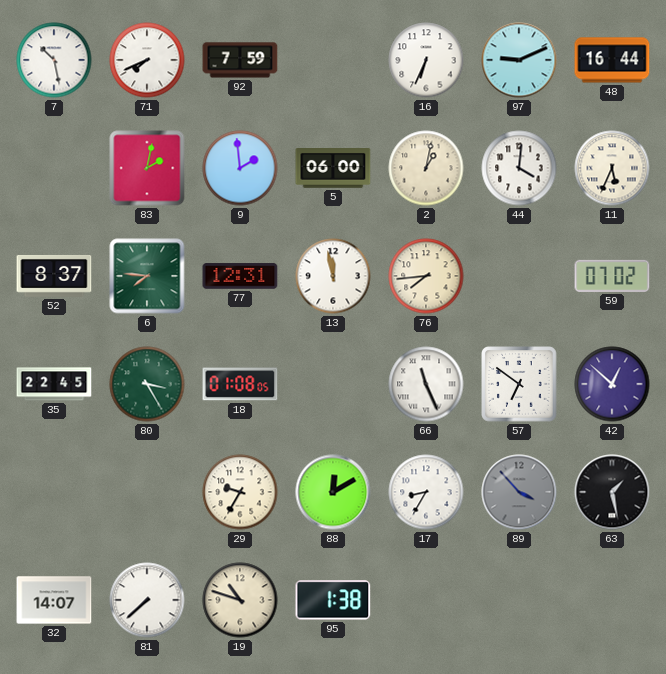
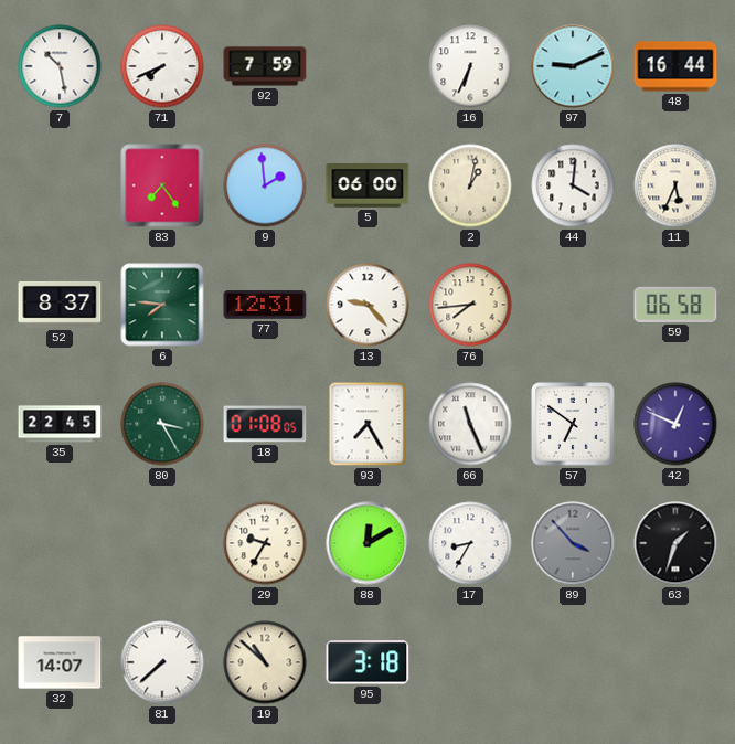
83: 2:02 -> 7:24 (162, 185)
13: 11:58 -> 9:23 (367, 305)
59: 07:02 -> 06:58 (675, 305)
93: none -> 7:25 (367, 424)
42: 12:52 -> 12:49 (675, 424)
63: 1:28 -> 1:33 (675, 543)
19: 10:48 -> 10:52 (265, 662)
95: 1:38 -> 3:18 (367, 662)
